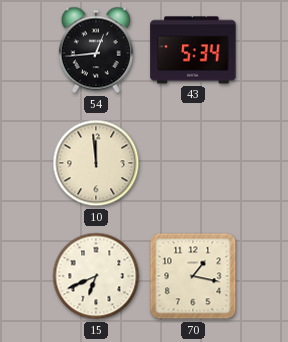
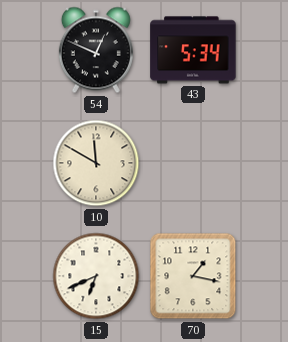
54: 12:44 -> 12:49 (96, 50)
10: 11:59 -> 11:50 (96, 163)
